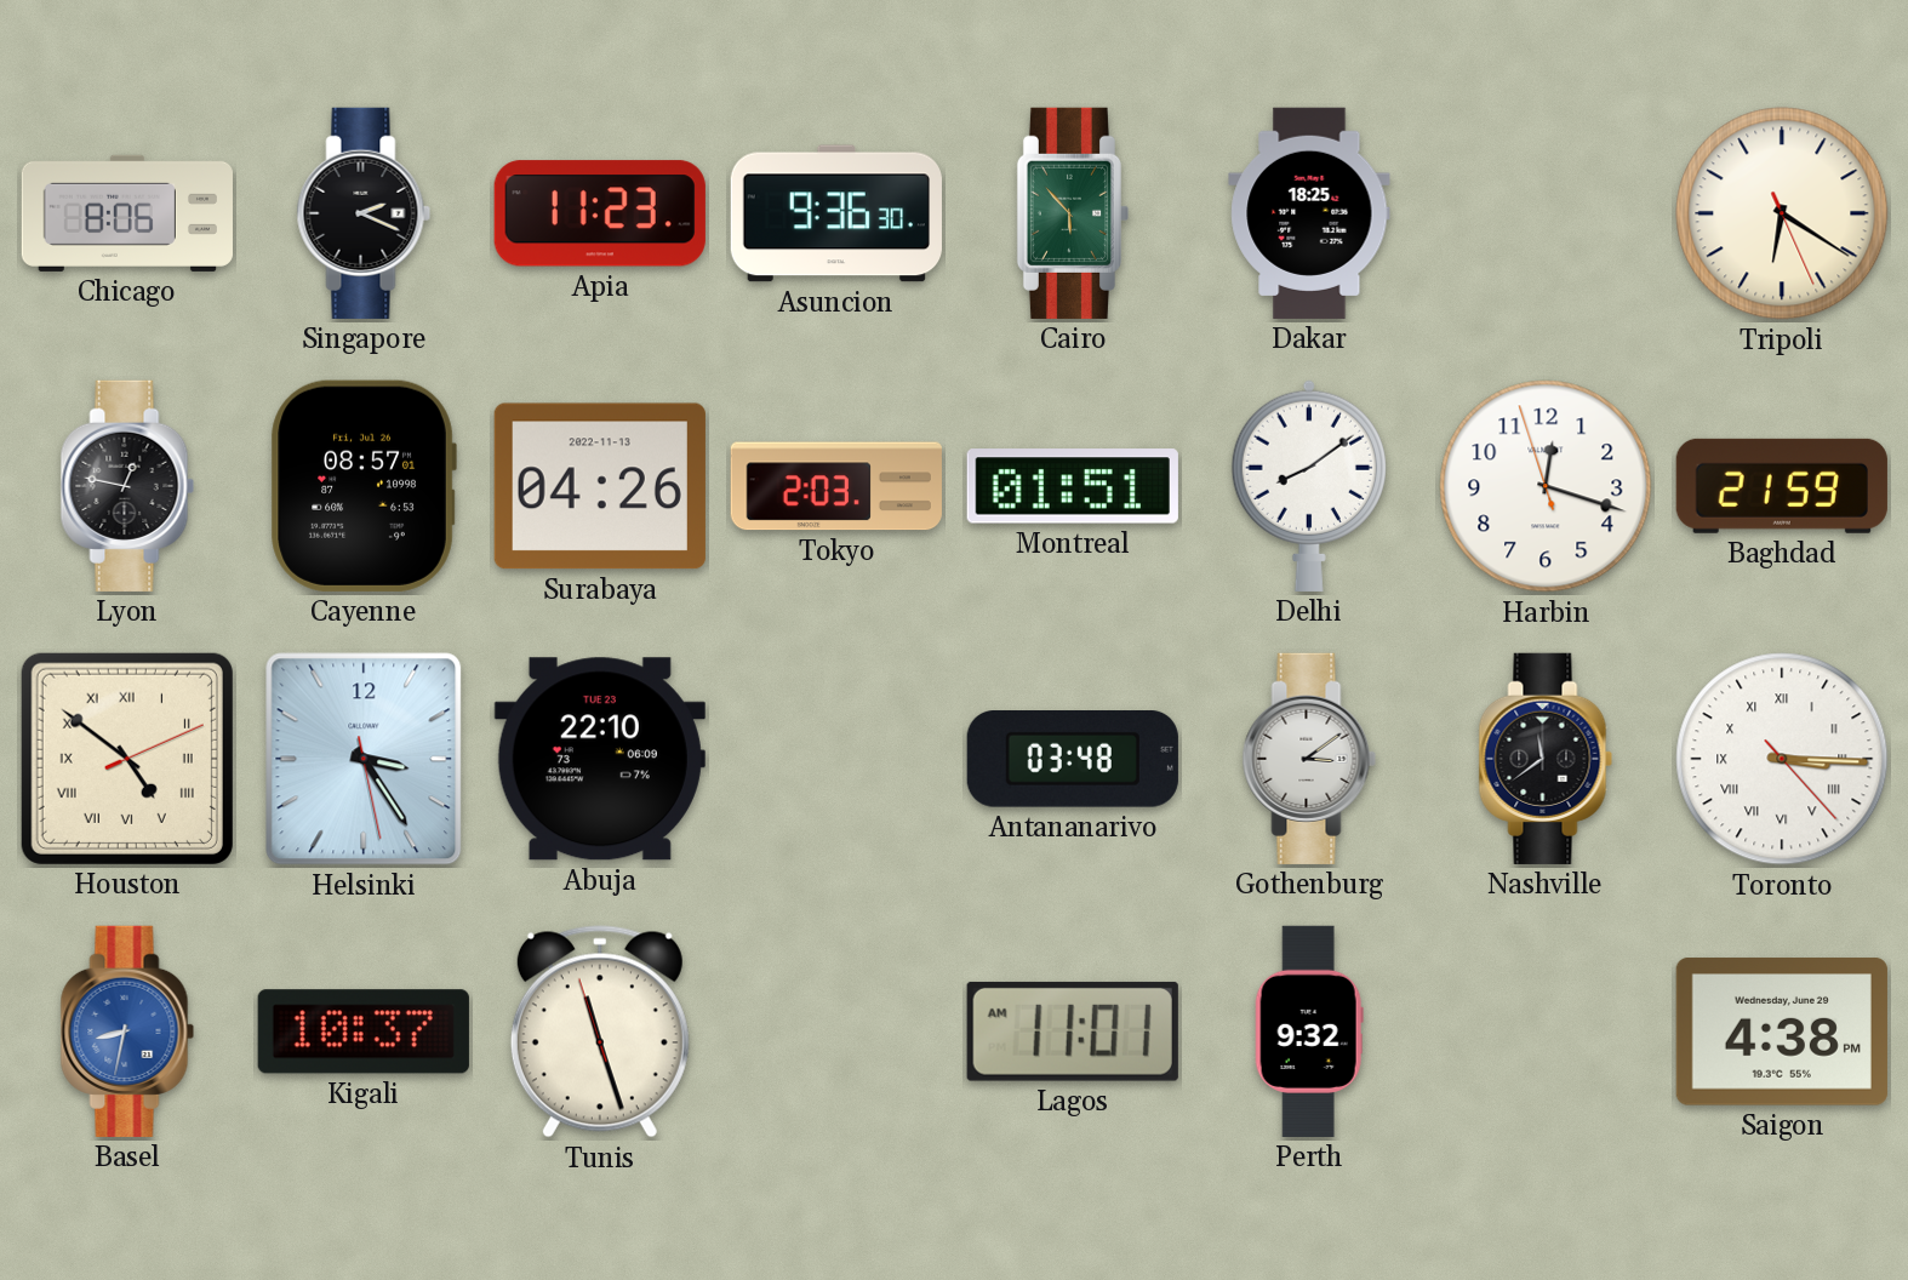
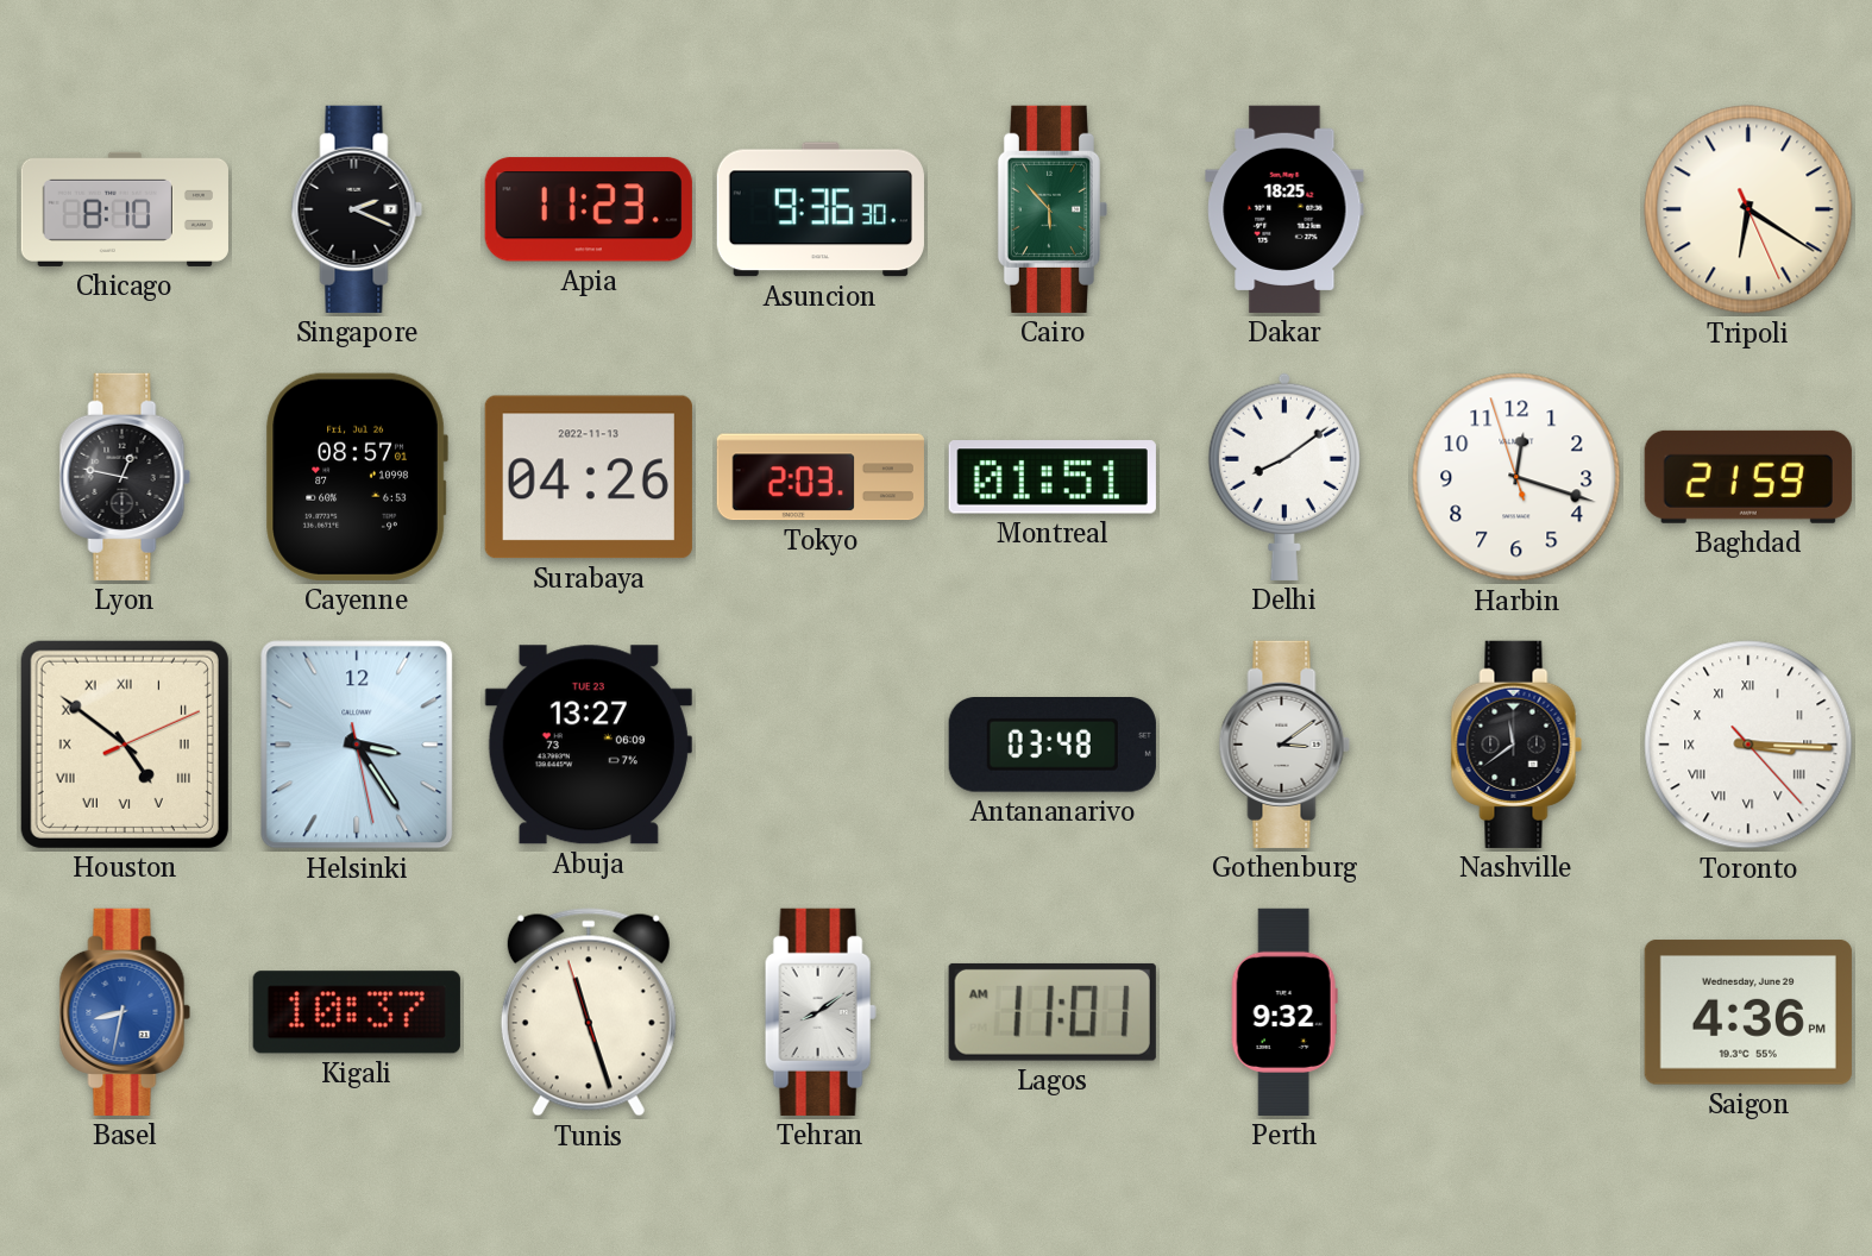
Chicago: 8:06 -> 8:10 (125, 209)
Abuja: 22:10 -> 13:27 (589, 745)
Tehran: none -> 8:09 (821, 1012)
Saigon: 4:38 -> 4:36 (1748, 1012)
